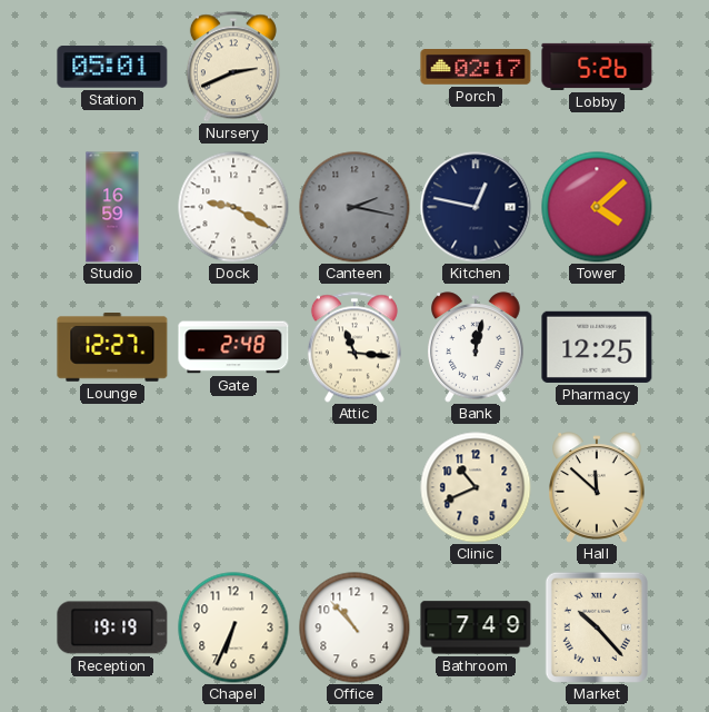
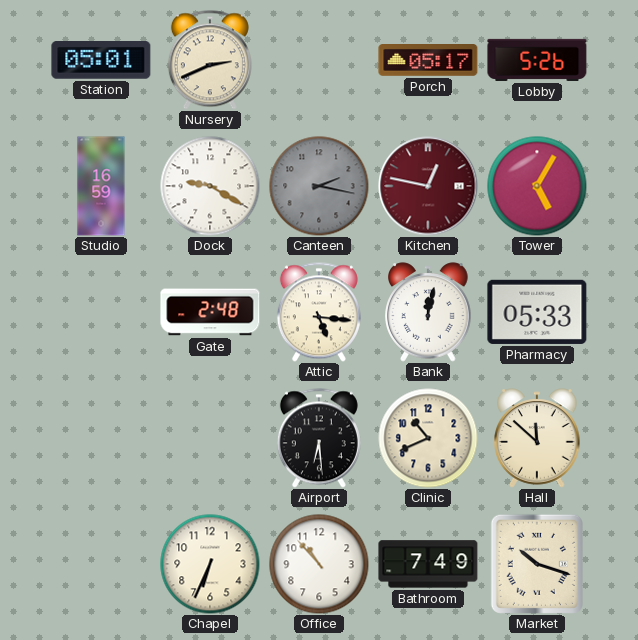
Porch: 02:17 -> 05:17 (428, 61)
Kitchen dial: navy -> burgundy (428, 186)
Tower: 4:08 -> 5:05 (537, 186)
Lounge: 12:27 -> none (112, 348)
Attic: 11:16 -> 5:16 (319, 312)
Pharmacy: 12:25 -> 05:33 (537, 312)
Airport: none -> 6:29 (319, 438)
Reception: 19:19 -> none (112, 627)
Market: 10:23 -> 10:18 (537, 564)
